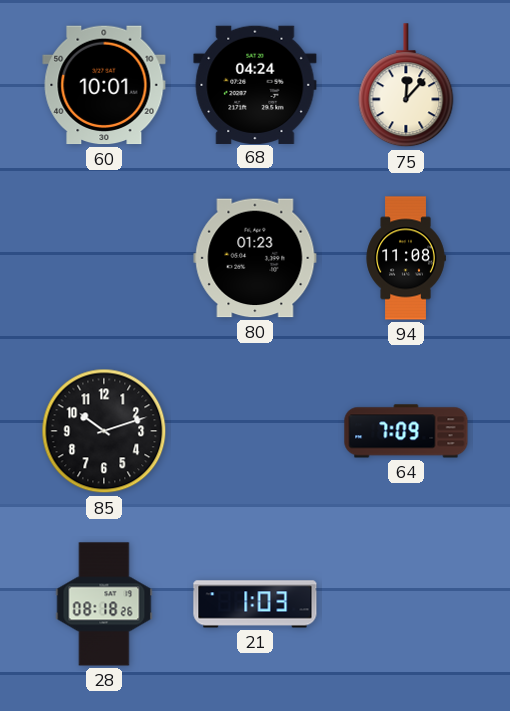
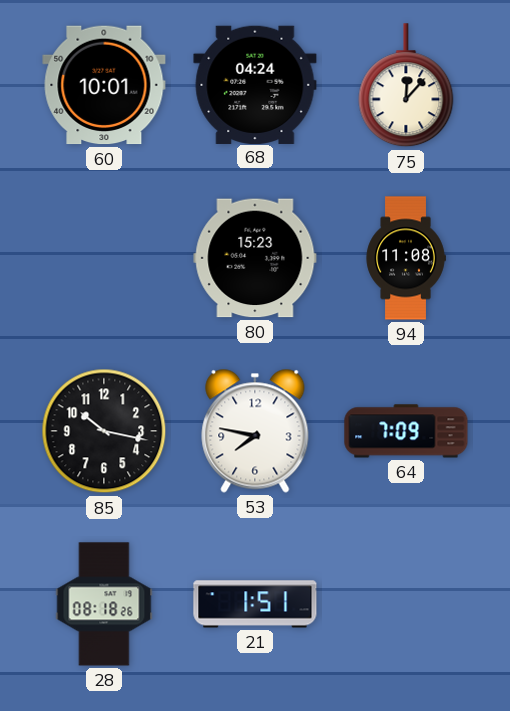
80: 01:23 -> 15:23 (255, 258)
85: 10:12 -> 10:17 (104, 431)
53: none -> 7:47 (255, 431)
21: 1:03 -> 1:51 (255, 604)
